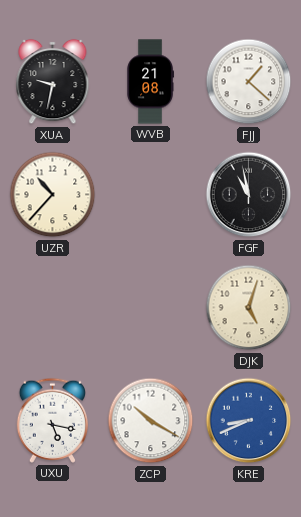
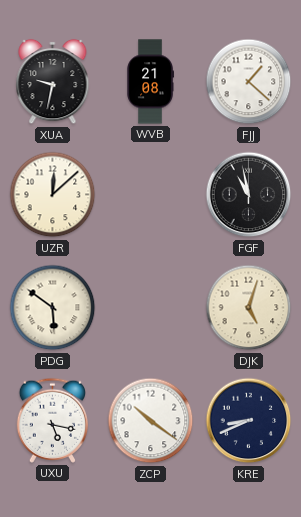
UZR: 10:37 -> 12:08 (53, 195)
PDG: none -> 5:51 (53, 308)
ZCP: 10:20 -> 10:21 (151, 421)
KRE dial: blue -> navy (249, 421)
